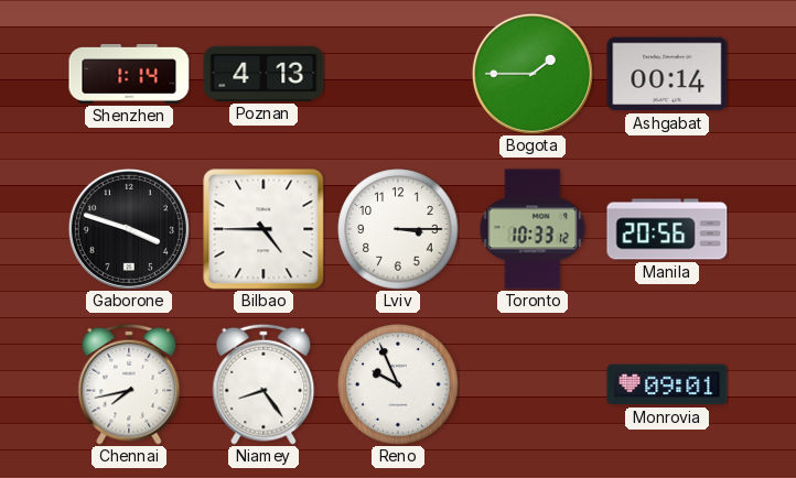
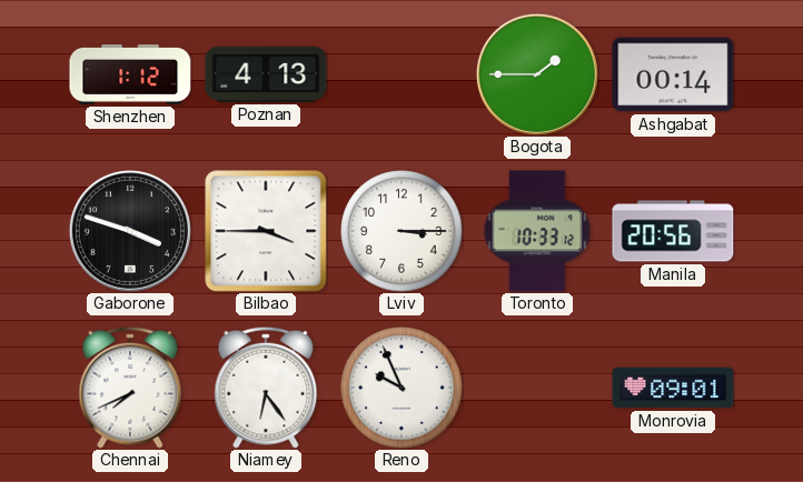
Shenzhen: 1:14 -> 1:12 (130, 76)
Bilbao: 4:45 -> 3:45 (266, 231)
Chennai: 7:43 -> 7:41 (130, 388)
Niamey: 8:24 -> 6:24 (266, 388)
